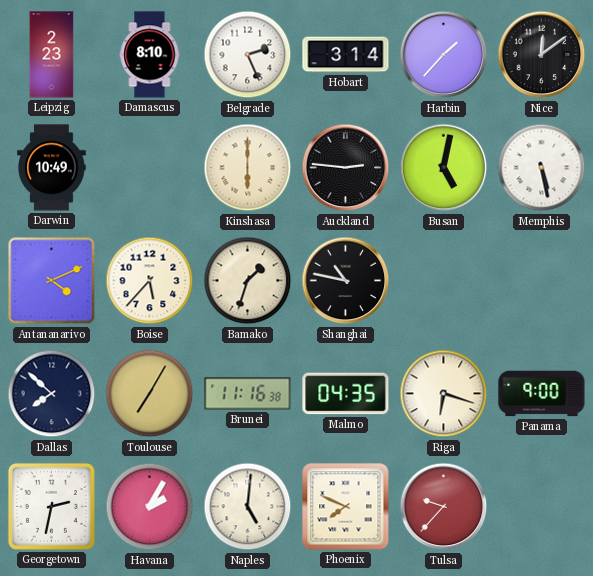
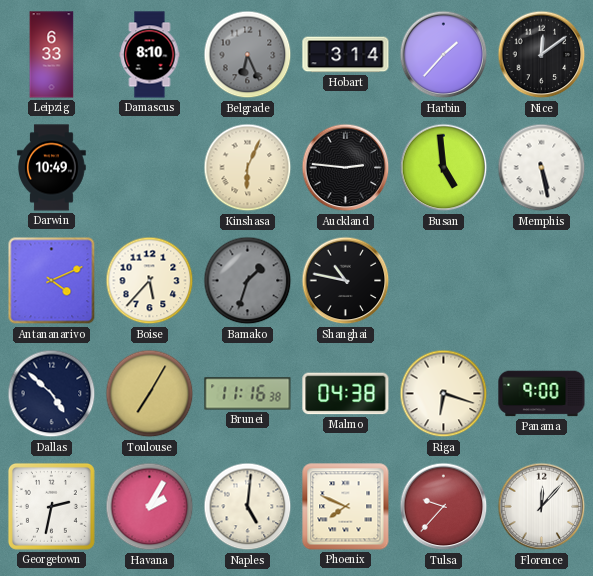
Leipzig: 2:23 -> 6:33 (52, 55)
Belgrade: 2:26 -> 6:26 (248, 55)
Belgrade dial: white -> grey (248, 55)
Kinshasa: 6:00 -> 6:04 (248, 168)
Busan: 5:02 -> 4:59 (444, 168)
Bamako dial: cream -> grey (248, 281)
Dallas: 7:52 -> 4:52 (52, 394)
Malmo: 04:35 -> 04:38 (346, 394)
Florence: none -> 12:07 (542, 507)
